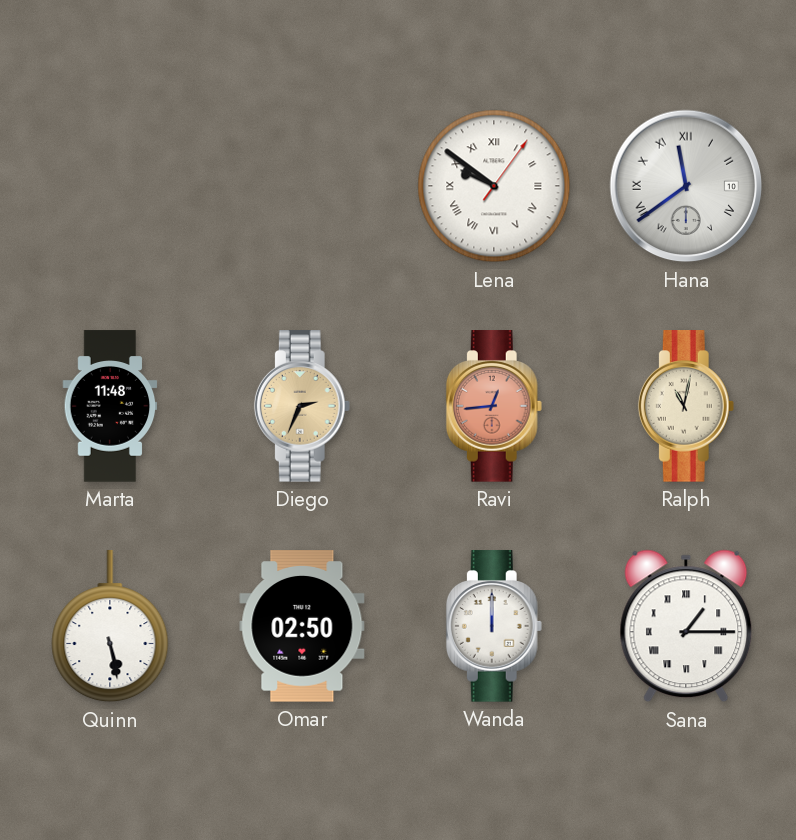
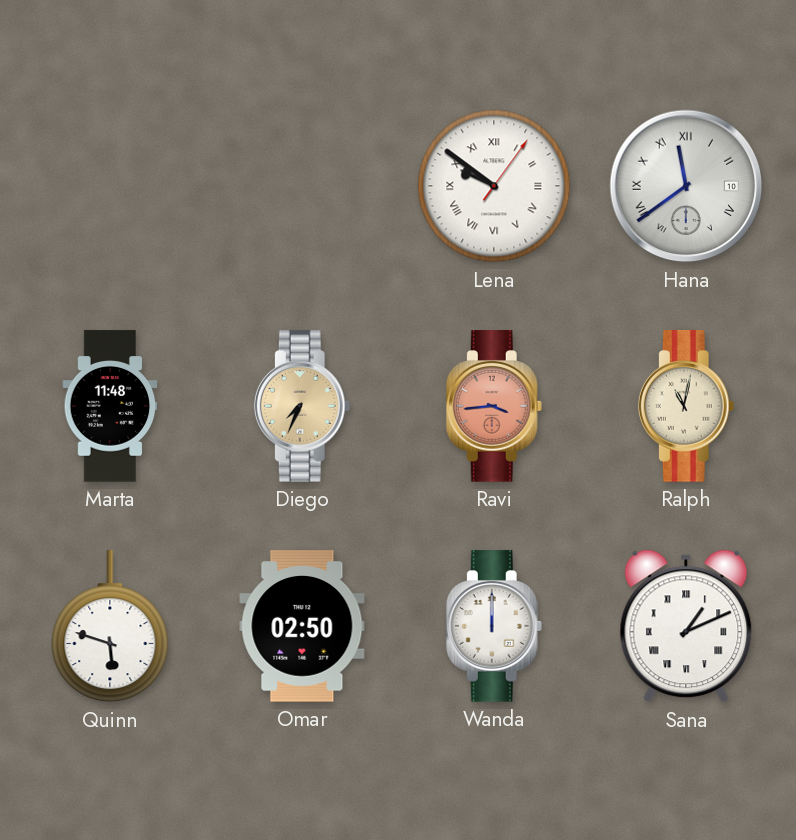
Diego: 2:34 -> 7:34 (302, 406)
Ravi: 12:44 -> 3:44 (494, 406)
Quinn: 5:28 -> 5:48 (110, 627)
Sana: 1:15 -> 1:11 (686, 626)
